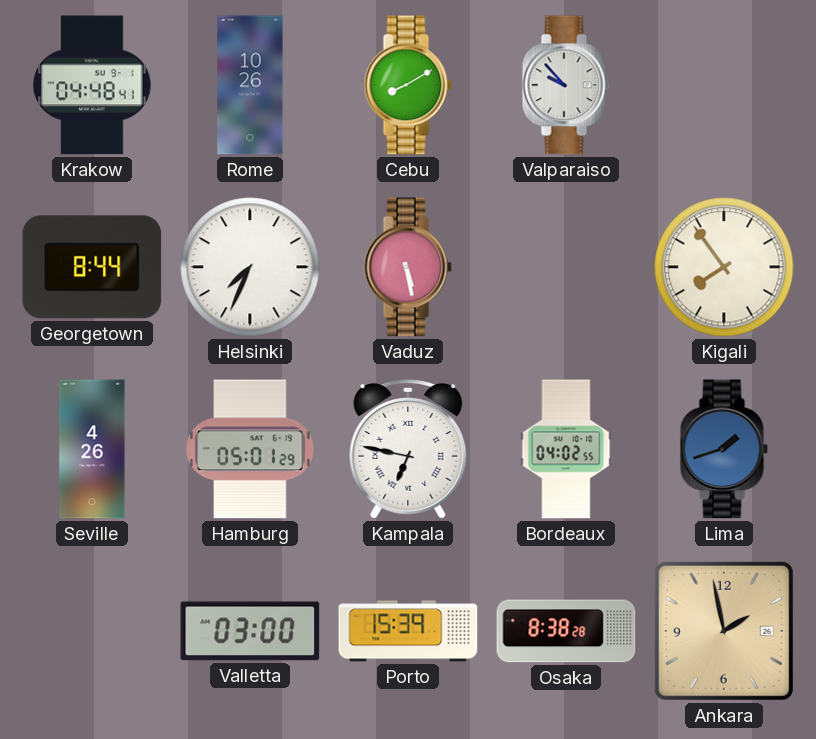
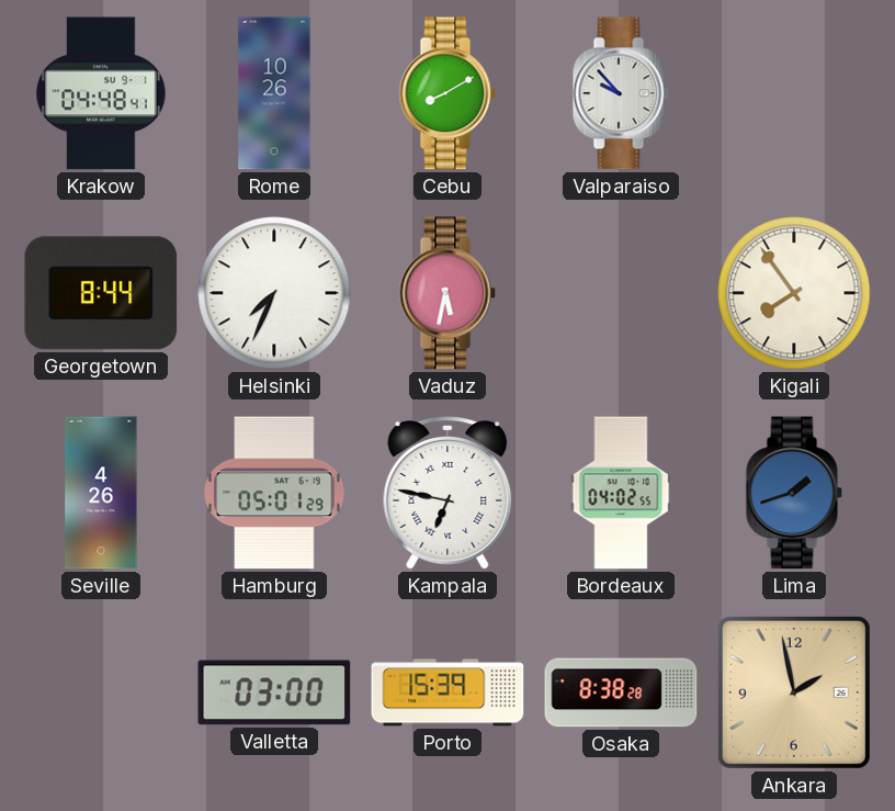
Vaduz: 5:28 -> 5:32 (448, 293)
